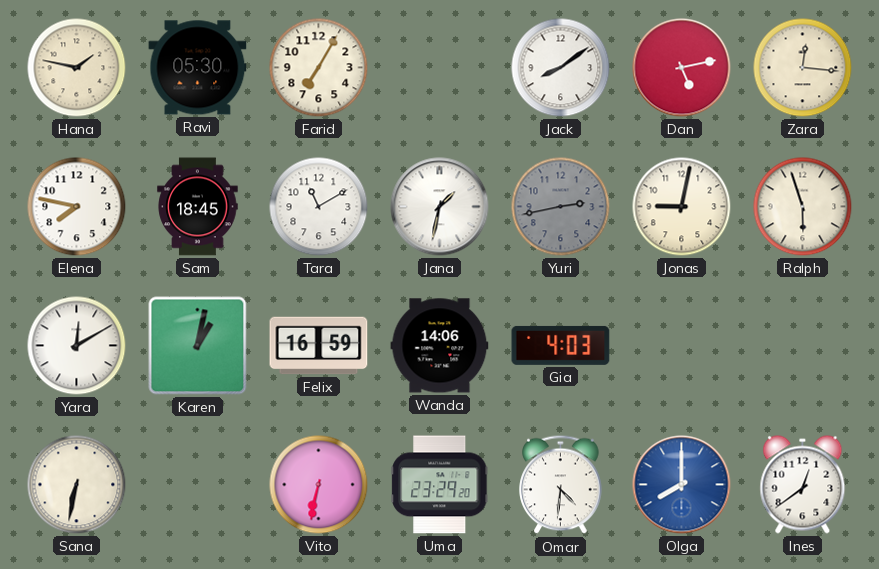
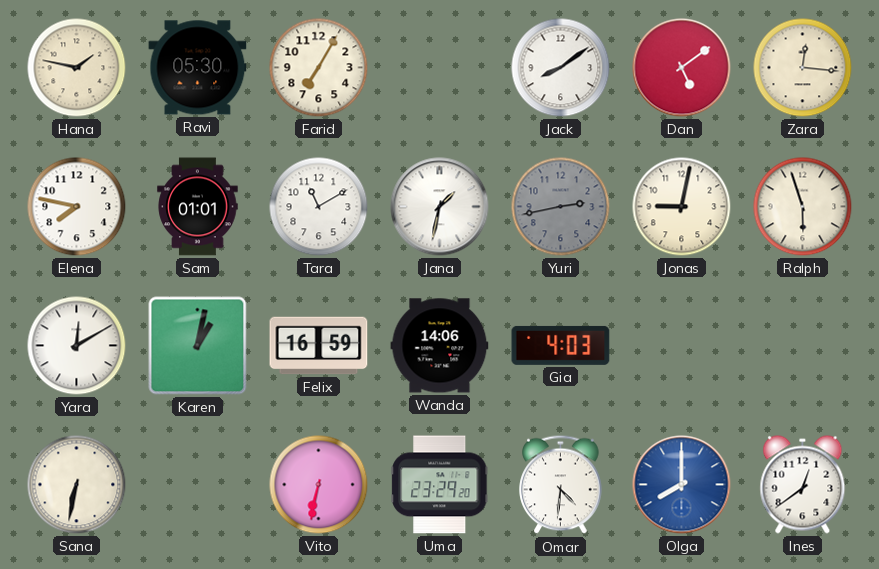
Dan: 5:13 -> 5:09 (682, 68)
Sam: 18:45 -> 01:01 (198, 207)
